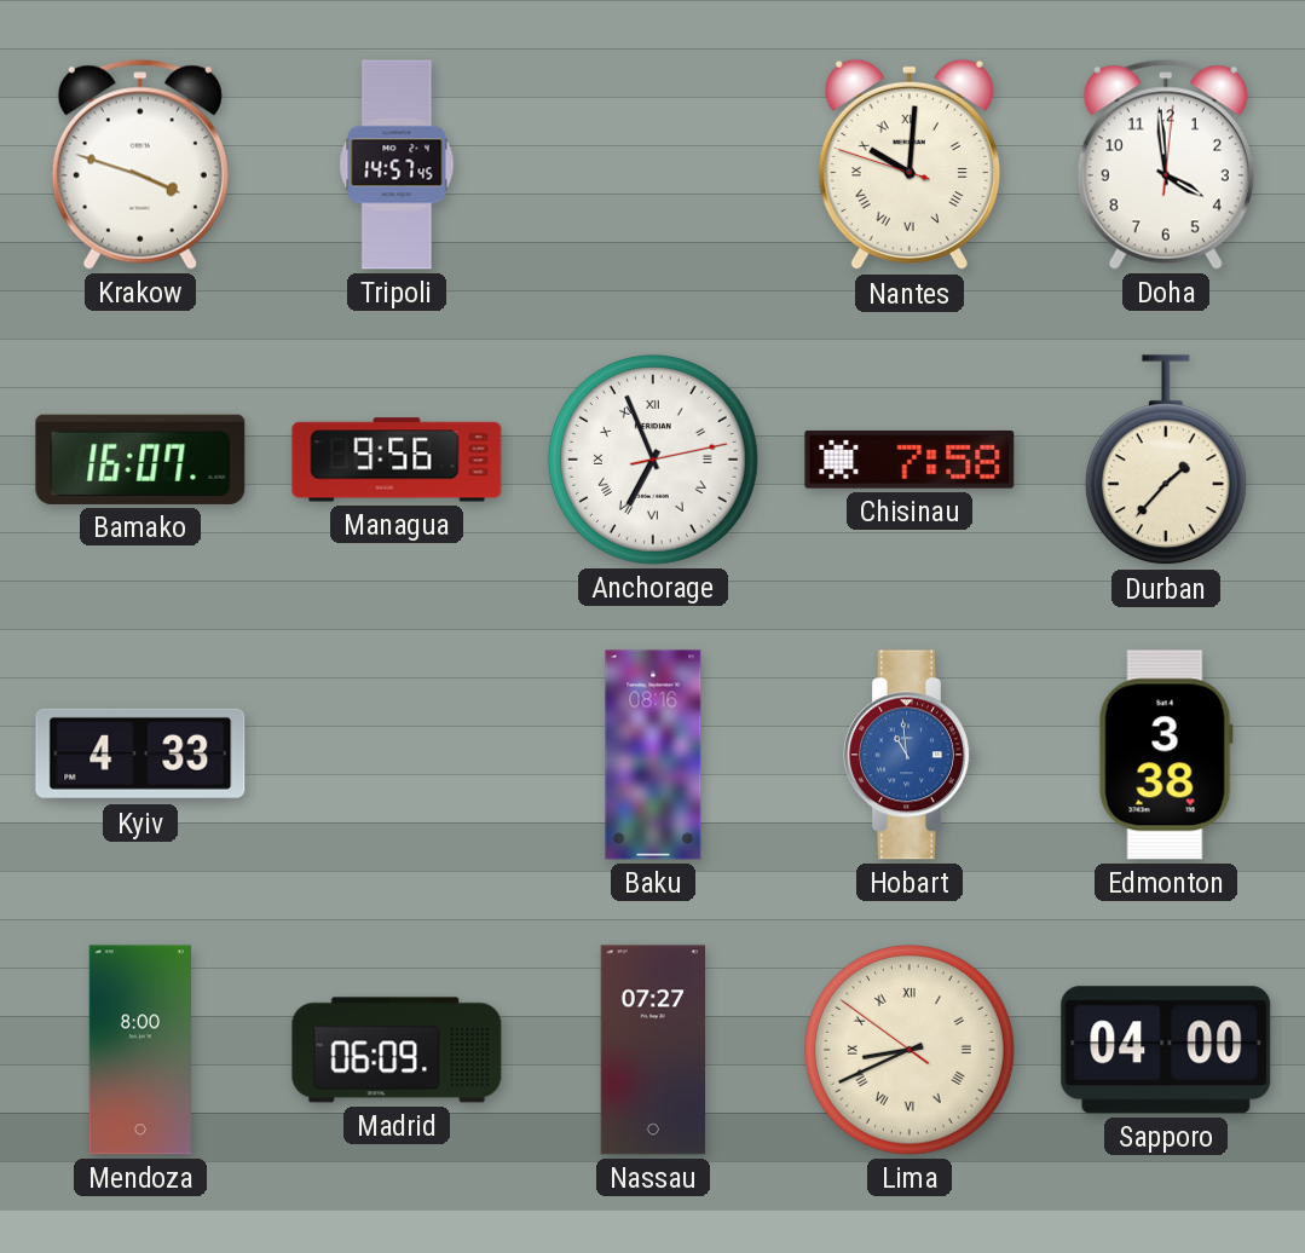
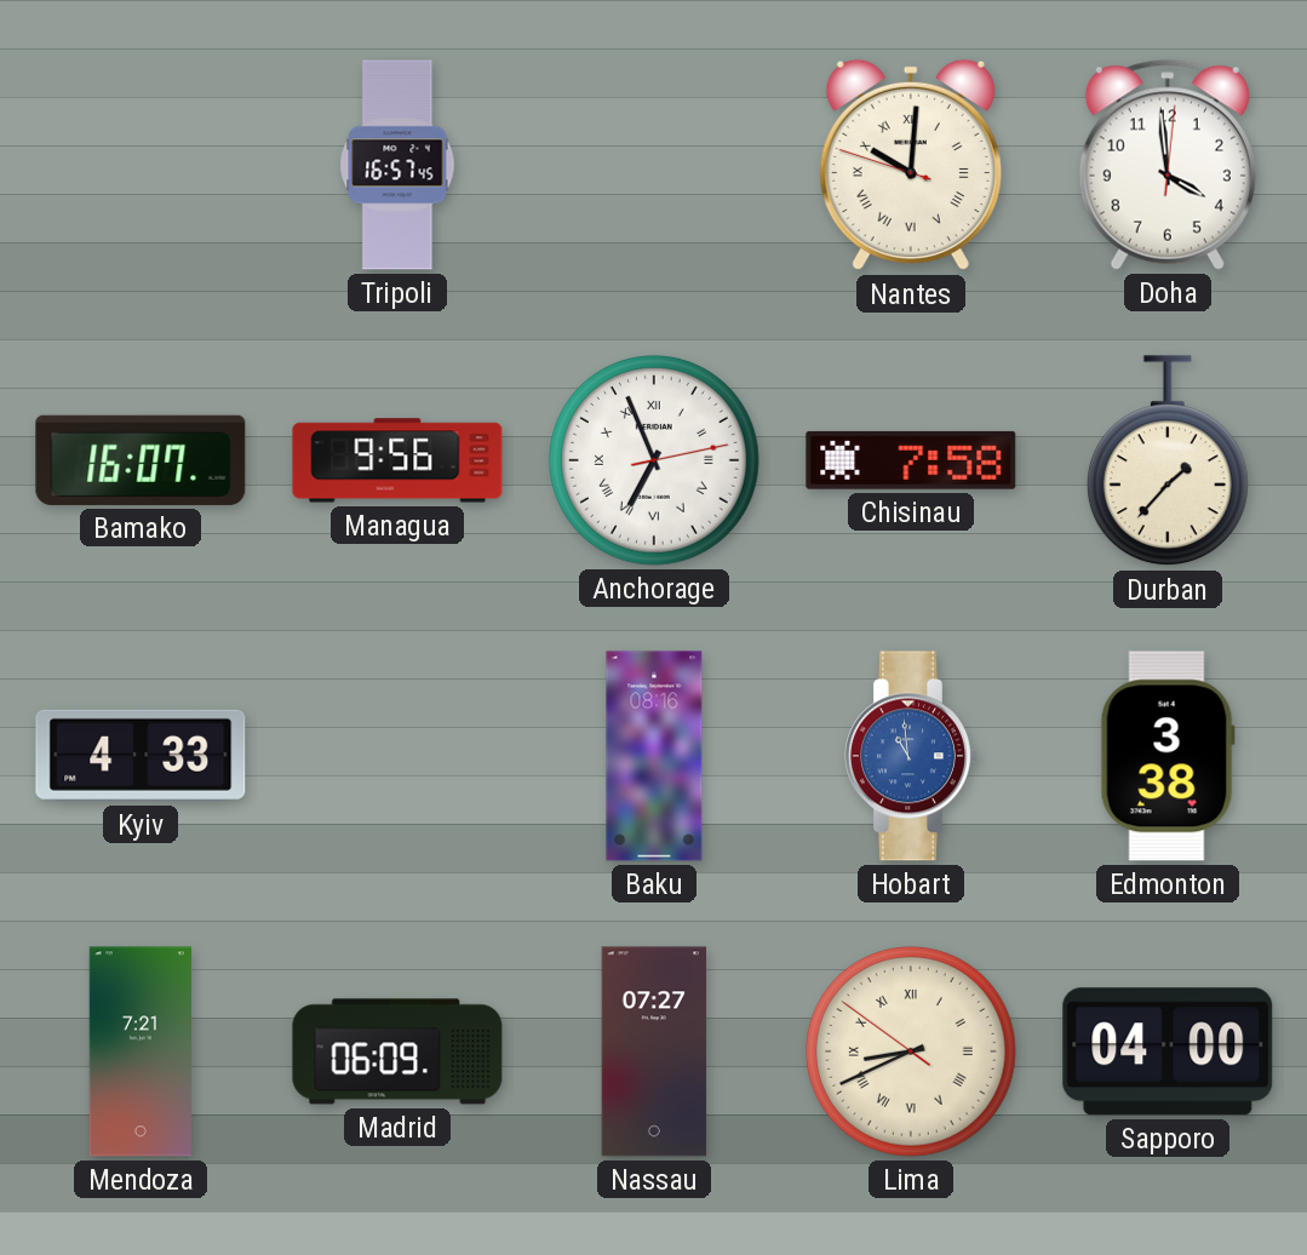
Krakow: 3:48 -> none (140, 164)
Tripoli: 14:57 -> 16:57 (397, 165)
Mendoza: 8:00 -> 7:21 (141, 1051)
